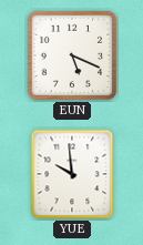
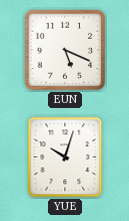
YUE: 9:59 -> 10:03 (65, 157)
